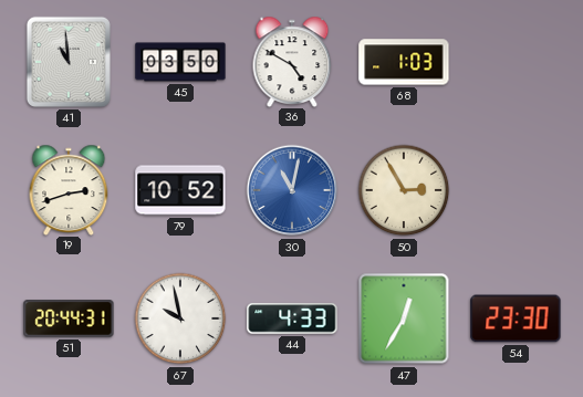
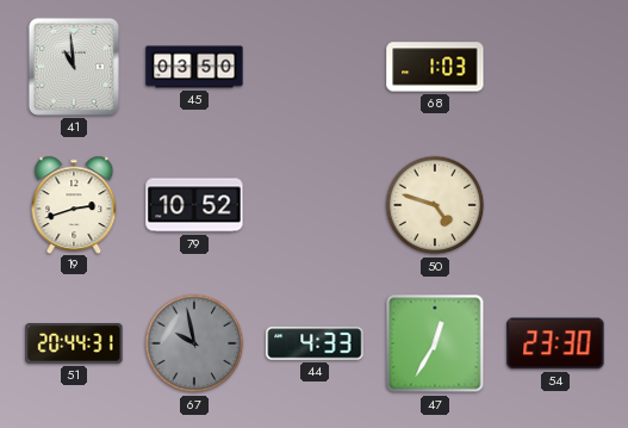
36: 4:50 -> none (292, 61)
30: 11:02 -> none (292, 190)
50: 2:55 -> 4:48 (435, 205)
67 dial: white -> grey (194, 343)
